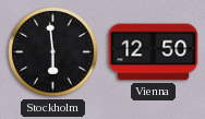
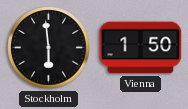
Vienna: 12:50 -> 1:50 (141, 48)
